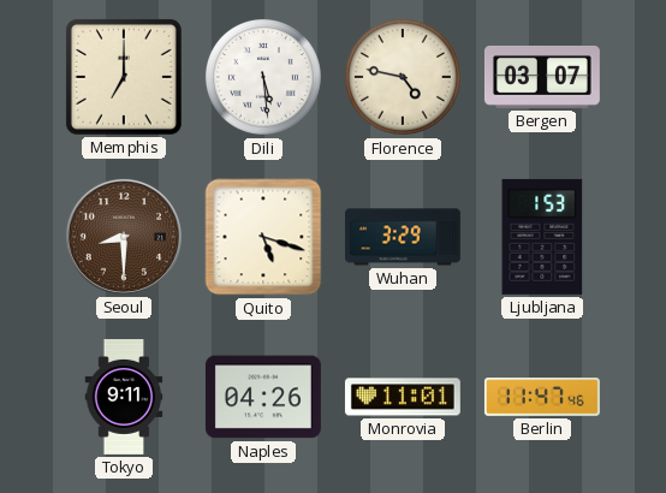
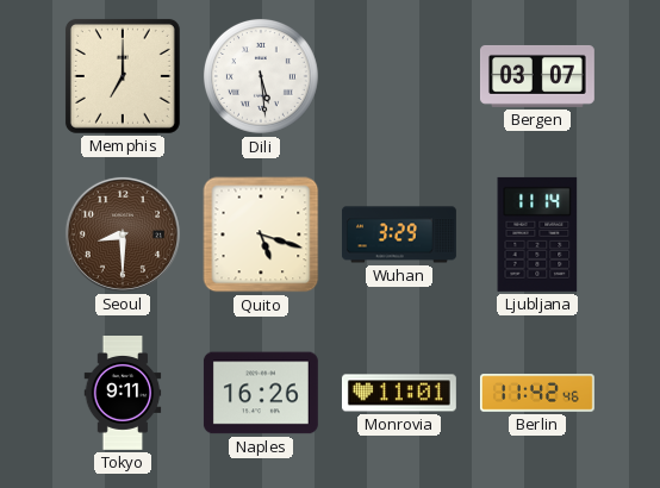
Florence: 4:47 -> none (403, 77)
Ljubljana: 1:53 -> 11:14 (537, 234)
Naples: 04:26 -> 16:26 (261, 393)
Berlin: 11:47 -> 11:42 (537, 393)
